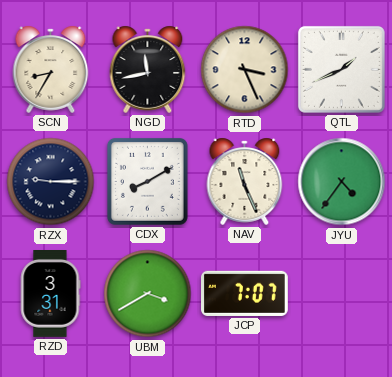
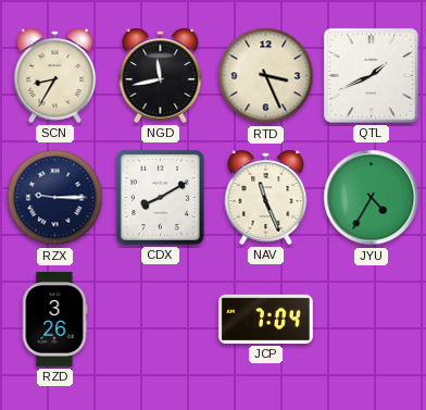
JYU: 4:36 -> 4:35 (372, 198)
RZD: 3:31 -> 3:26 (54, 320)
UBM: 3:40 -> none (148, 294)
JCP: 7:07 -> 7:04 (266, 319)
